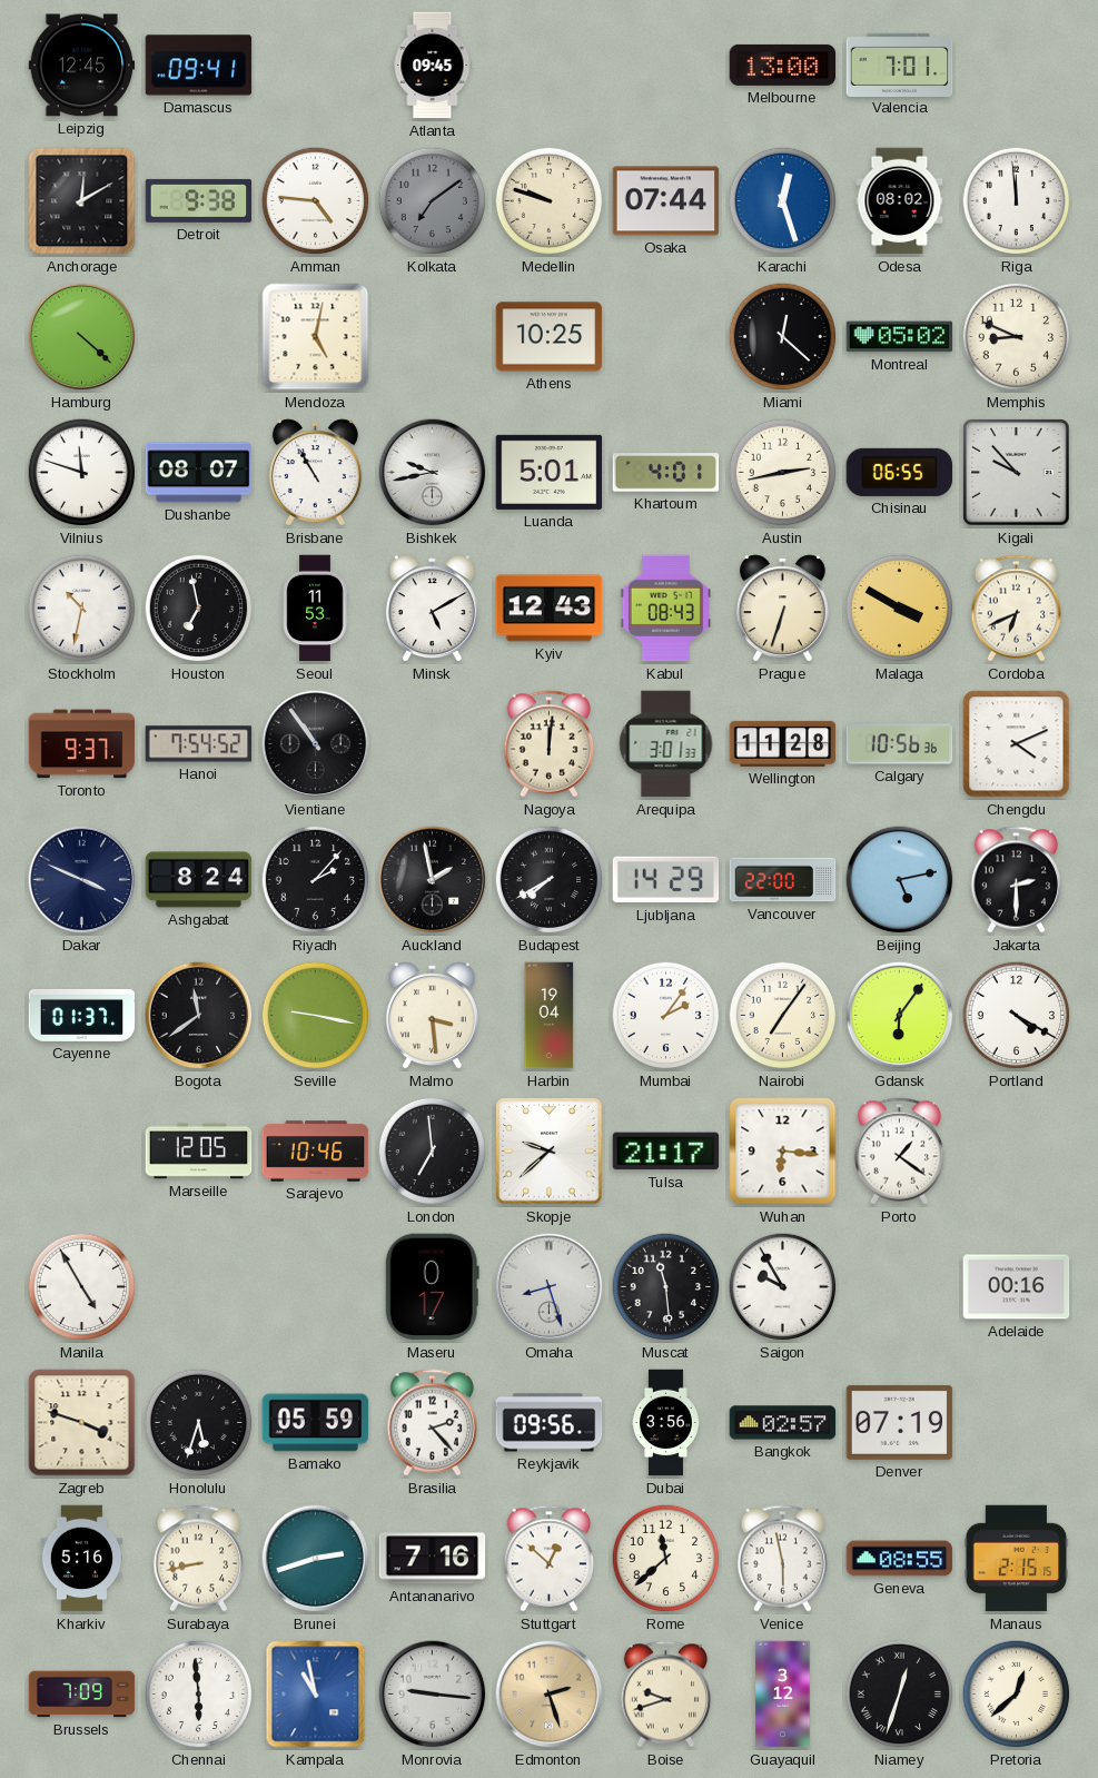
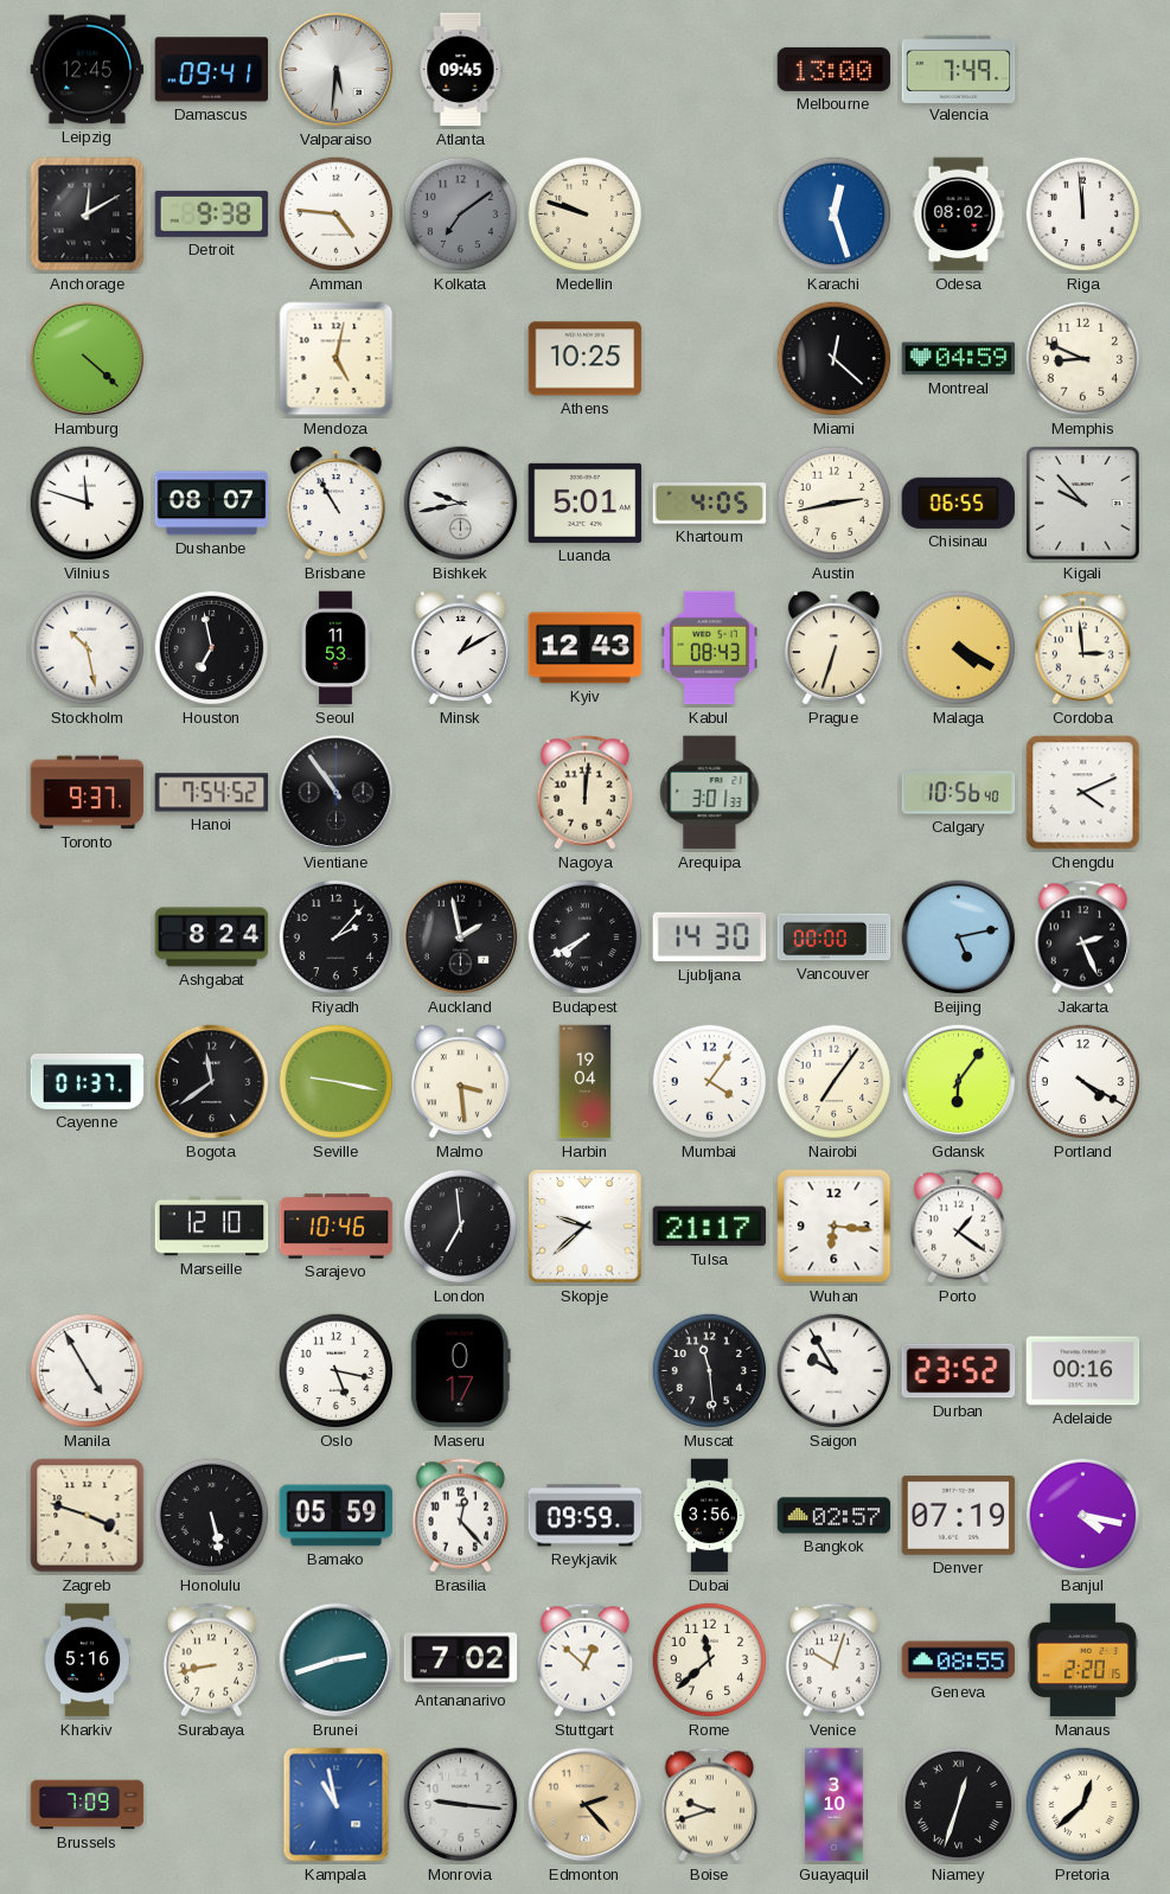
Valparaiso: none -> 5:31 (337, 70)
Valencia: 7:01 -> 7:49 (959, 69)
Osaka: 07:44 -> none (666, 201)
Montreal: 05:02 -> 04:59 (959, 359)
Khartoum: 4:01 -> 4:05 (710, 504)
Stockholm: 10:32 -> 10:28 (88, 648)
Minsk: 5:10 -> 1:10 (460, 648)
Malaga: 3:50 -> 4:20 (959, 648)
Cordoba: 6:41 -> 2:59 (1083, 648)
Wellington: 11:28 -> none (783, 743)
Calgary: 10:56:36 -> 10:56:40 (959, 793)
Dakar: 3:49 -> none (82, 880)
Ljubljana: 14:29 -> 14:30 (710, 938)
Vancouver: 22:00 -> 00:00 (835, 938)
Jakarta: 2:30 -> 2:26 (1083, 938)
Mumbai: 2:06 -> 4:06 (710, 1082)
Marseille: 12:05 -> 12:10 (212, 1227)
Oslo: none -> 5:17 (337, 1371)
Omaha: 8:27 -> none (550, 1287)
Durban: none -> 23:52 (959, 1371)
Honolulu: 5:33 -> 5:28 (212, 1516)
Brasilia: 2:23 -> 12:23 (461, 1516)
Reykjavik: 09:56 -> 09:59 (586, 1516)
Banjul: none -> 4:17 (1083, 1516)
Antananarivo: 7:16 -> 7:02 (461, 1661)
Venice: 5:58 -> 10:03 (835, 1661)
Manaus: 2:15 -> 2:20 (1083, 1661)
Chennai: 5:59 -> none (199, 1695)
Edmonton: 2:27 -> 2:23 (586, 1805)
Guayaquil: 3:12 -> 3:10 (835, 1805)
